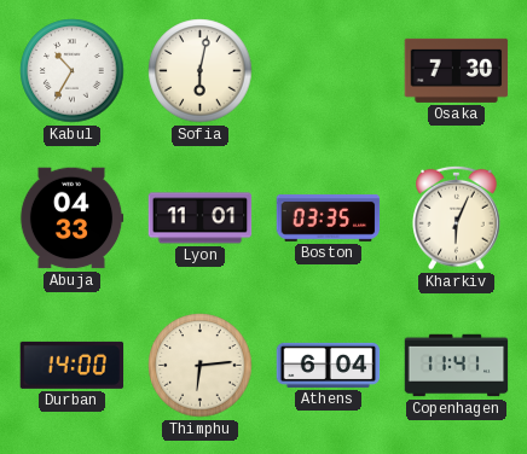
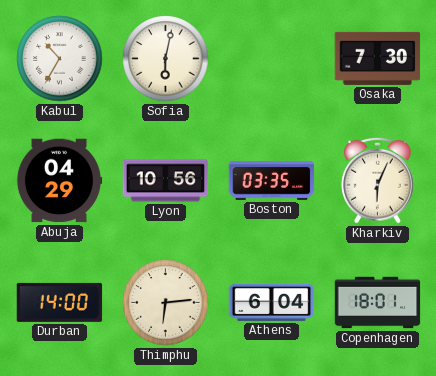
Abuja: 04:33 -> 04:29 (59, 181)
Lyon: 11:01 -> 10:56 (166, 181)
Copenhagen: 11:41 -> 18:01 (378, 303)
